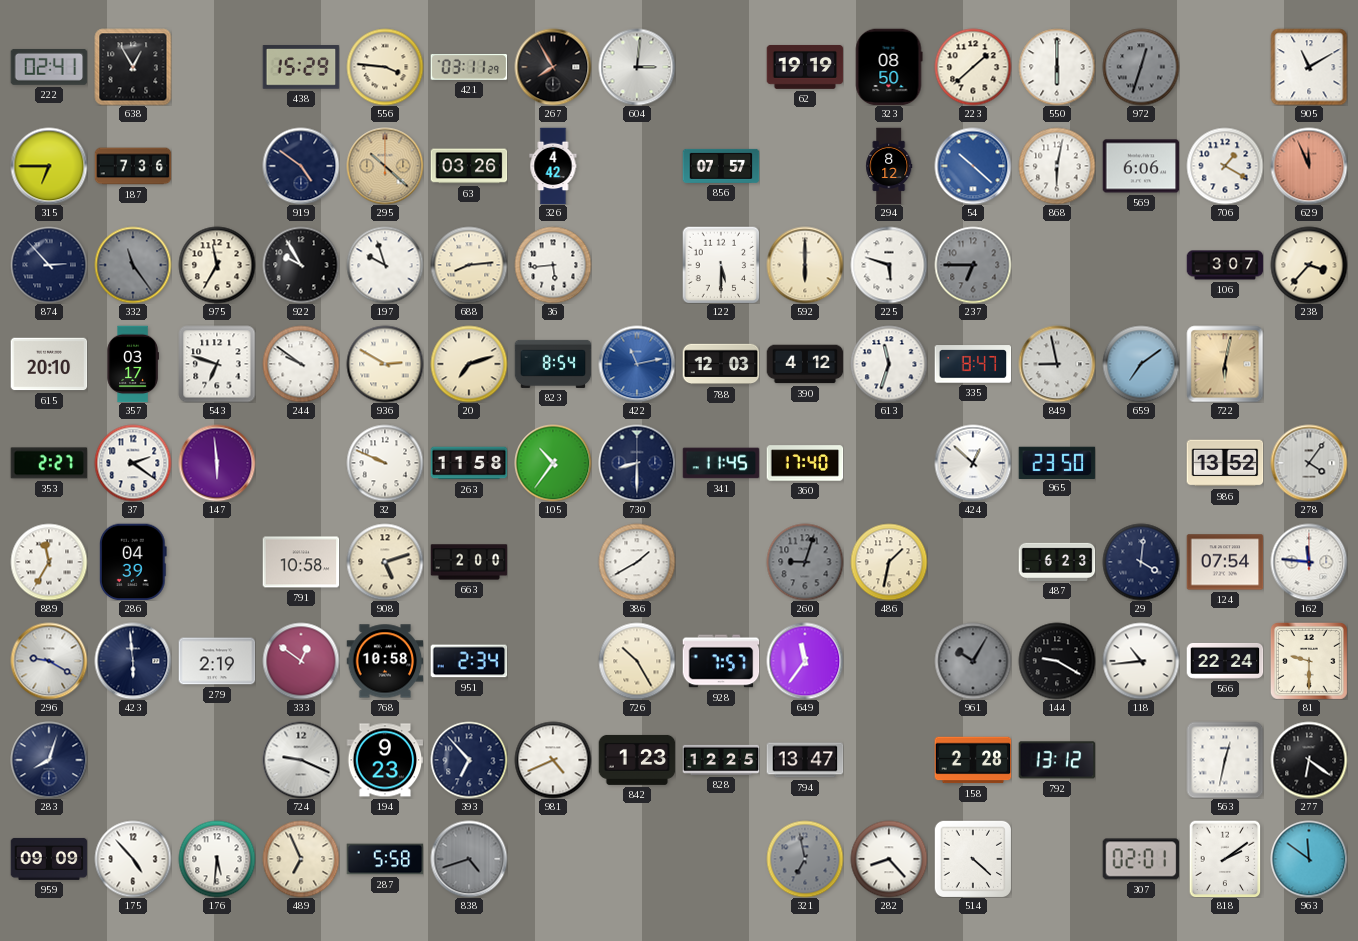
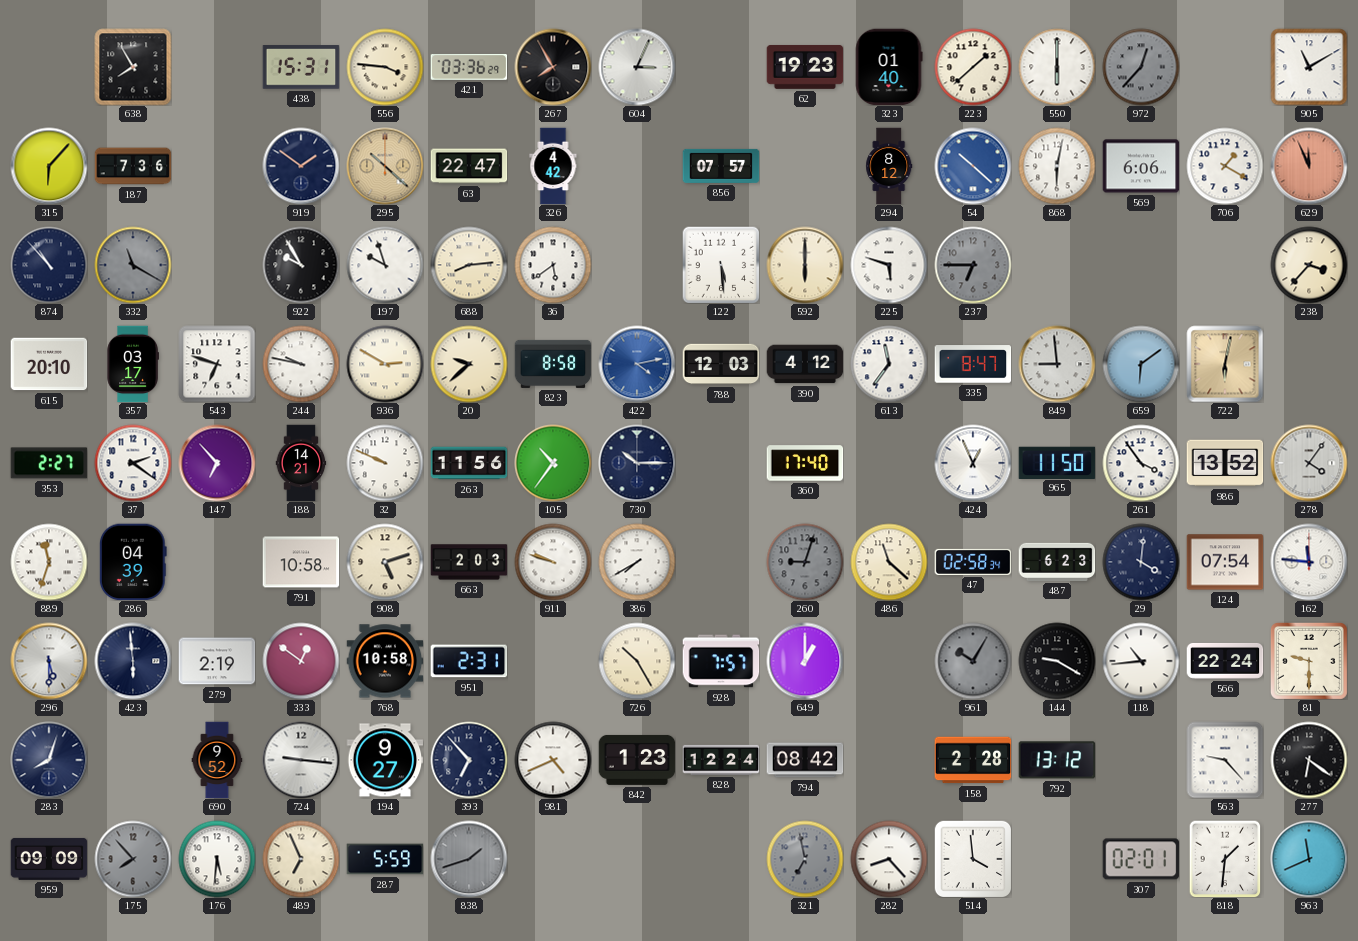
222: 02:41 -> none (49, 67)
638: 12:55 -> 7:55 (133, 67)
438: 15:29 -> 15:31 (301, 67)
421: 03:11 -> 03:36 (469, 67)
604: 3:01 -> 3:04 (637, 67)
62: 19:19 -> 19:23 (805, 67)
323: 08:50 -> 01:40 (889, 67)
972: 12:33 -> 12:37 (1141, 67)
315: 6:45 -> 6:07 (49, 166)
919: 4:51 -> 1:51 (301, 166)
63: 03:26 -> 22:47 (469, 166)
874: 2:53 -> 10:53 (49, 265)
332: 11:24 -> 11:20 (133, 265)
975: 11:35 -> none (217, 265)
36: 5:44 -> 5:39 (553, 265)
122: 5:30 -> 5:29 (721, 265)
106: 3:07 -> none (1225, 265)
244: 9:51 -> 9:47 (301, 364)
20: 7:12 -> 9:38 (469, 364)
823: 8:54 -> 8:58 (553, 364)
422: 11:13 -> 4:13 (637, 364)
613: 11:33 -> 11:36 (889, 364)
849: 8:58 -> 8:59 (1057, 364)
659: 7:09 -> 6:09 (1141, 364)
147: 5:59 -> 6:53 (217, 463)
188: none -> 14:21 (301, 463)
263: 11:58 -> 11:56 (469, 463)
730: 8:30 -> 10:15 (637, 463)
341: 11:45 -> none (721, 463)
424: 12:52 -> 12:56 (973, 463)
965: 23:50 -> 11:50 (1057, 462)
261: none -> 3:54 (1141, 463)
889: 11:35 -> 11:33 (49, 562)
663: 2:00 -> 2:03 (469, 562)
911: none -> 9:48 (553, 562)
386: 1:40 -> 7:40 (637, 562)
486: 1:32 -> 11:22 (889, 562)
47: none -> 02:58 (973, 562)
296: 9:20 -> 5:30 (49, 661)
951: 2:34 -> 2:31 (469, 661)
649: 11:36 -> 1:00 (805, 661)
690: none -> 9:52 (217, 760)
724: 9:19 -> 9:16 (301, 760)
194: 9:23 -> 9:27 (385, 760)
828: 12:25 -> 12:24 (721, 760)
794: 13:47 -> 08:42 (805, 760)
563: 12:32 -> 9:23 (1225, 760)
175: 4:53 -> 7:53 (133, 859)
175 dial: white -> grey (133, 859)
287: 5:58 -> 5:59 (385, 859)
838: 4:42 -> 1:42 (469, 859)
514: 4:22 -> 3:59 (973, 859)
818: 2:09 -> 1:31 (1225, 859)
963: 11:51 -> 11:41 (1309, 859)
